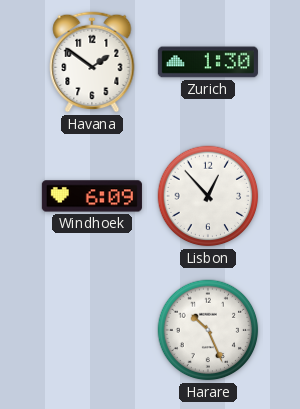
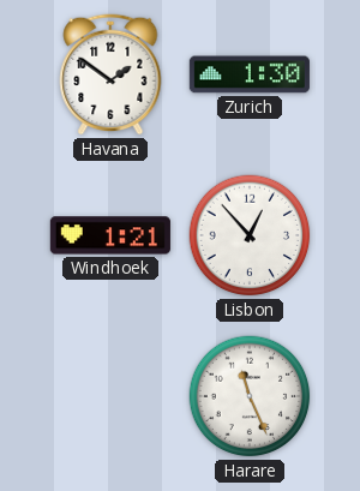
Windhoek: 6:09 -> 1:21 (110, 235)
Harare: 10:26 -> 11:26 (250, 396)
